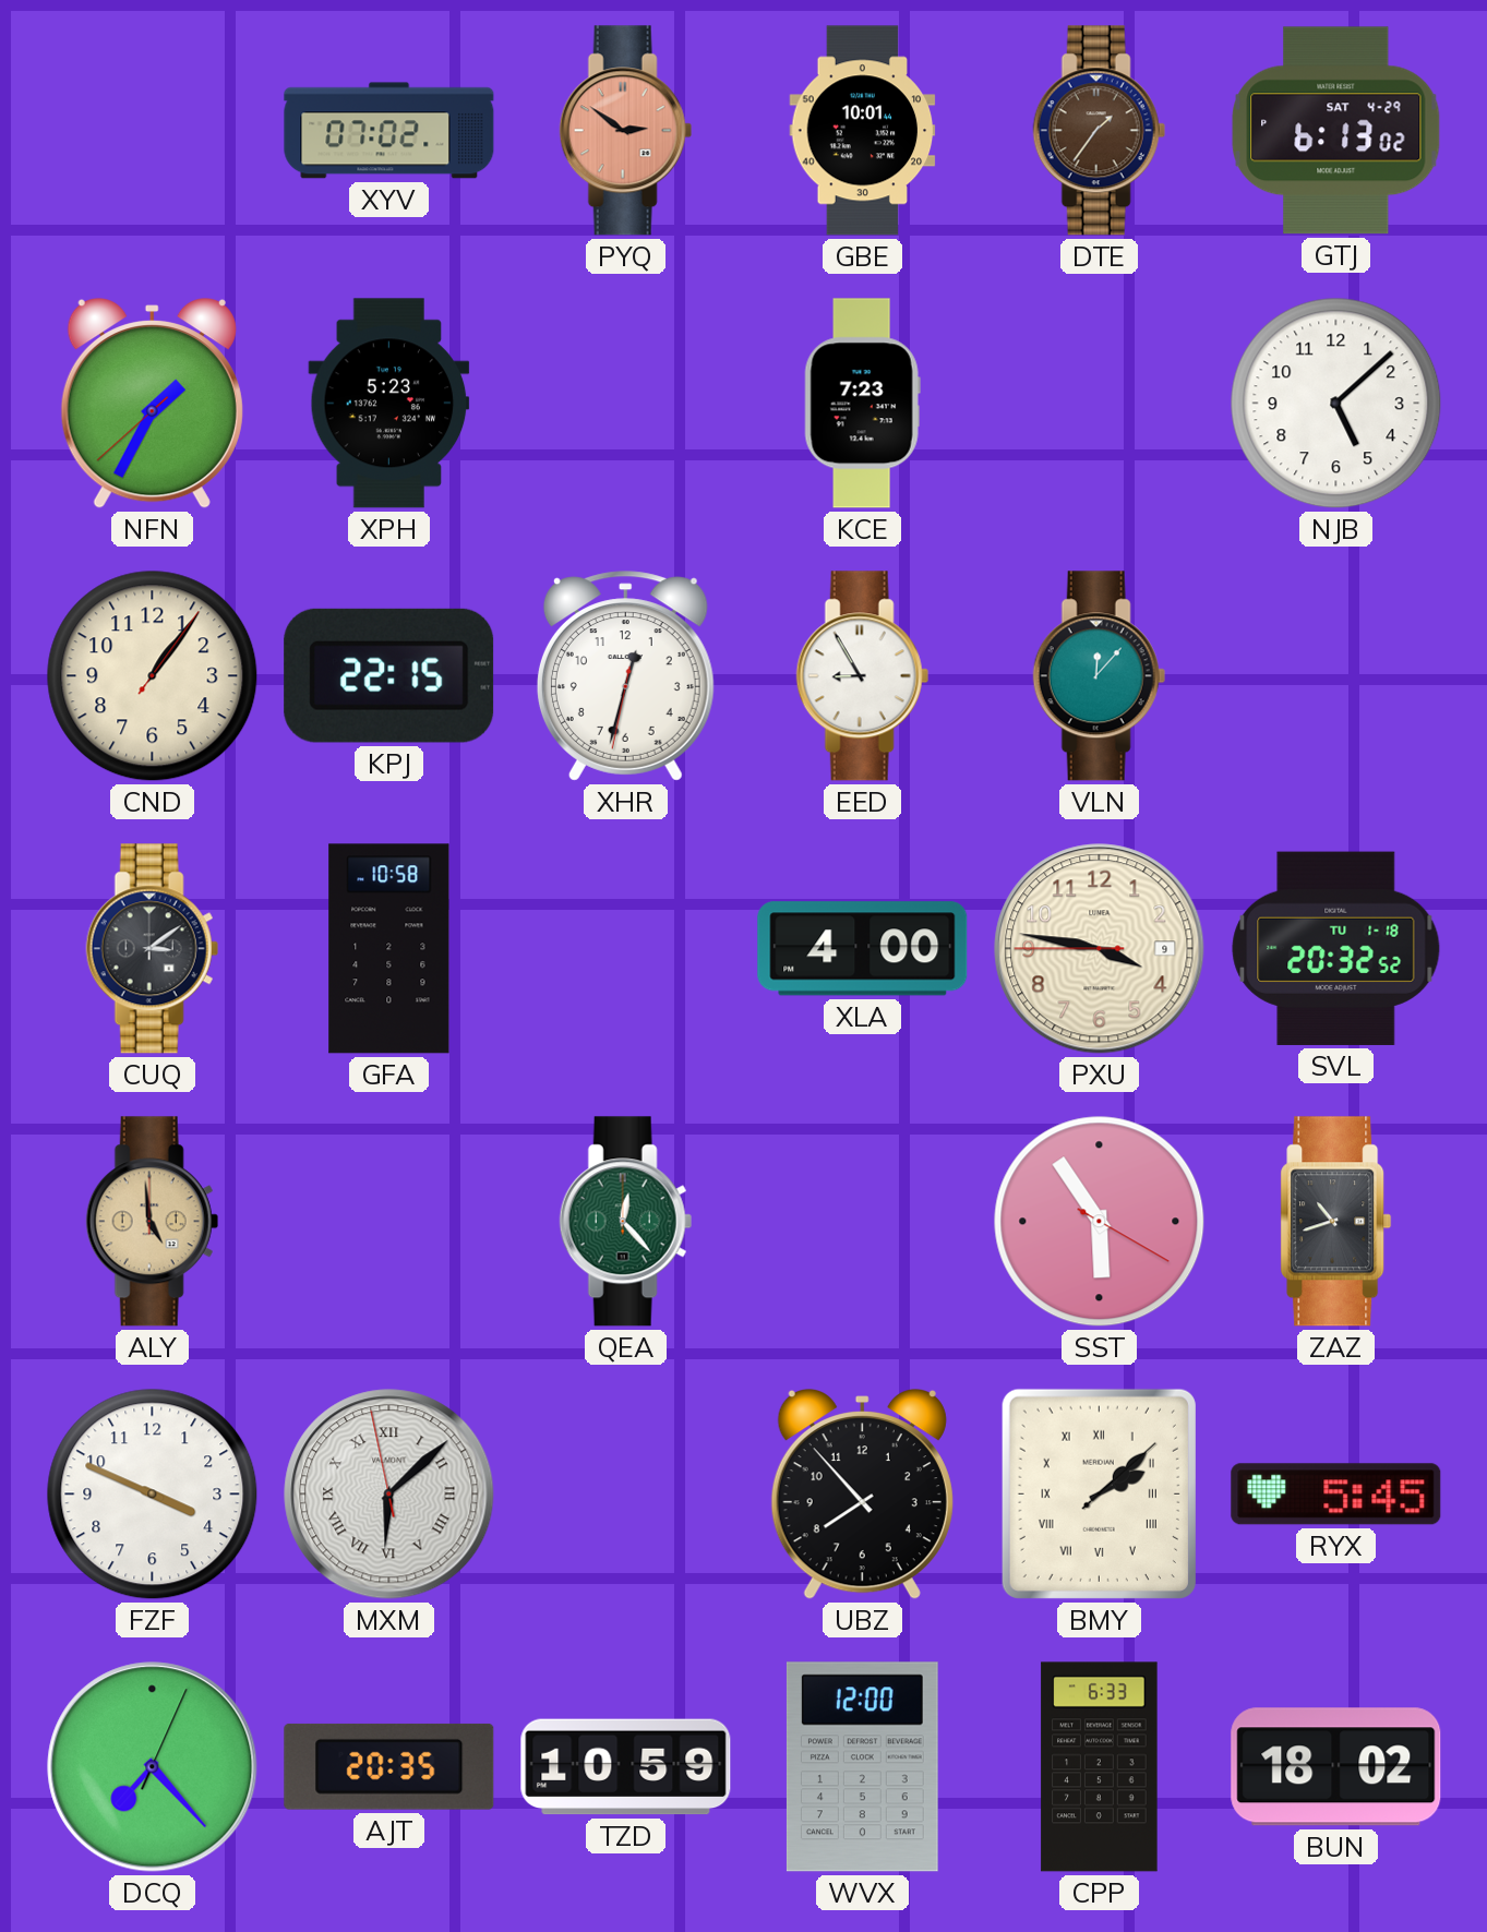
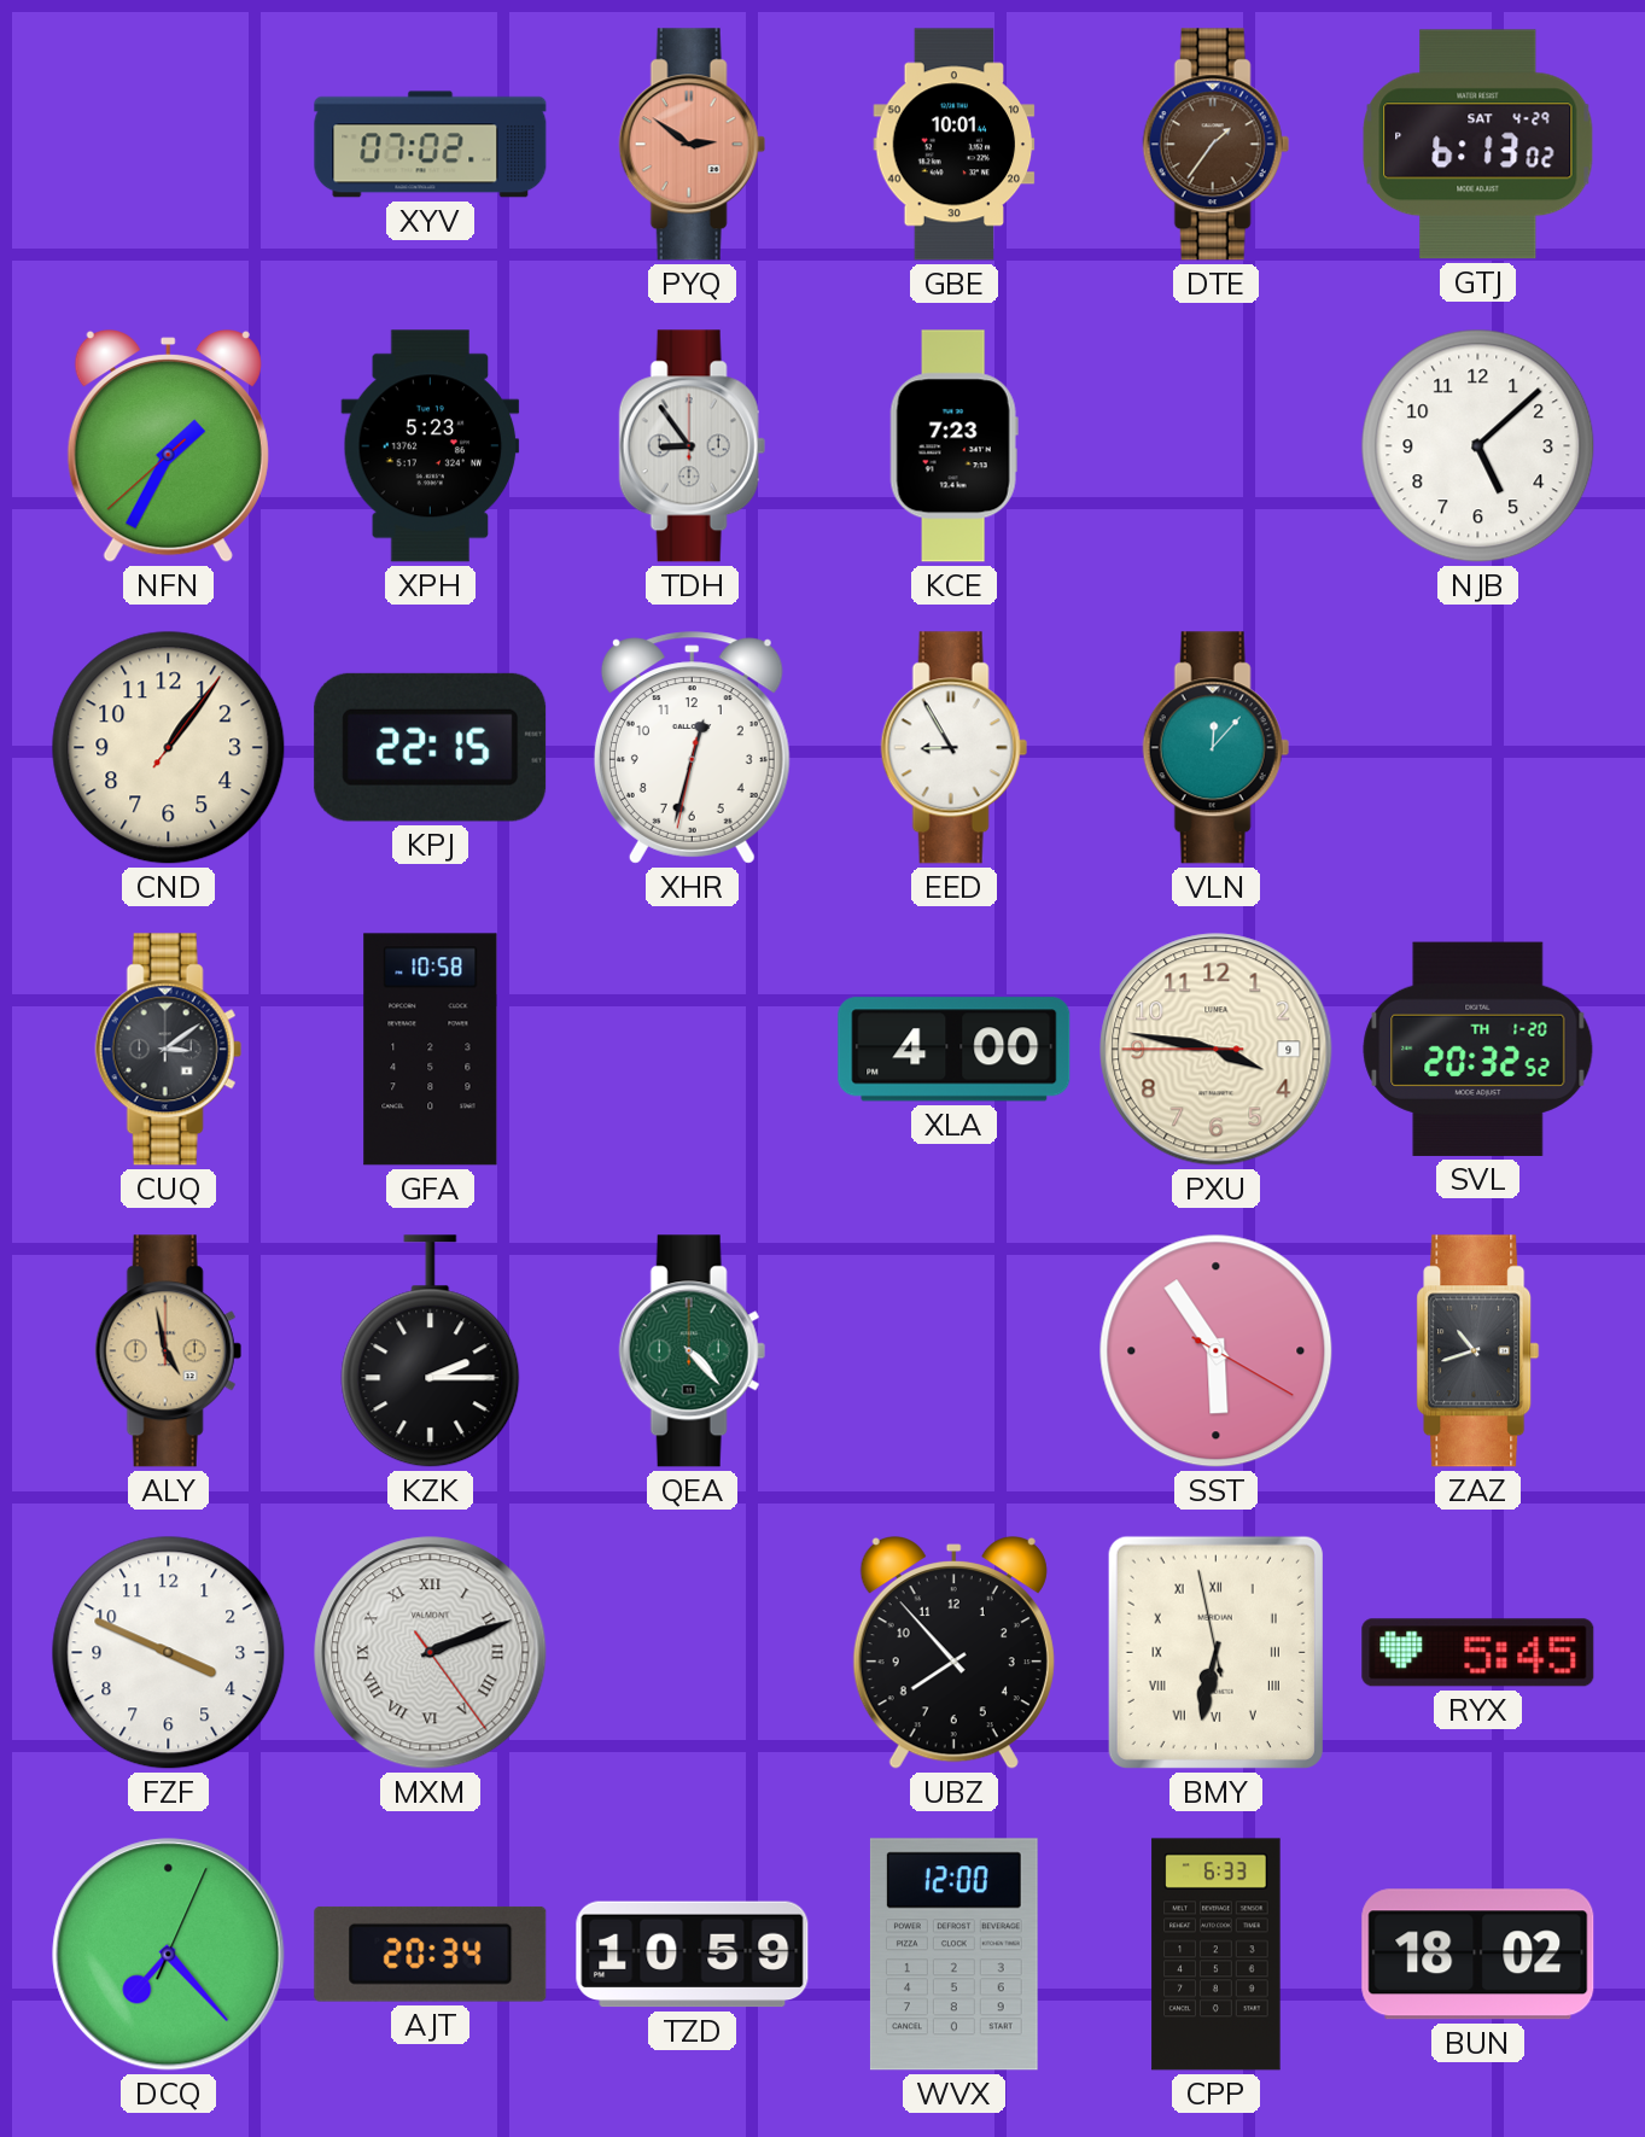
TDH: none -> 8:54 (692, 446)
SVL date: TU 1-18 -> TH 1-20 (1478, 1049)
ALY: 4:59 -> 4:58 (168, 1351)
KZK: none -> 2:15 (431, 1351)
QEA: 12:23 -> 4:23 (692, 1351)
MXM: 6:07 -> 2:11 (431, 1653)
BMY: 2:08 -> 6:31 (1215, 1652)
AJT: 20:35 -> 20:34 (431, 1954)
